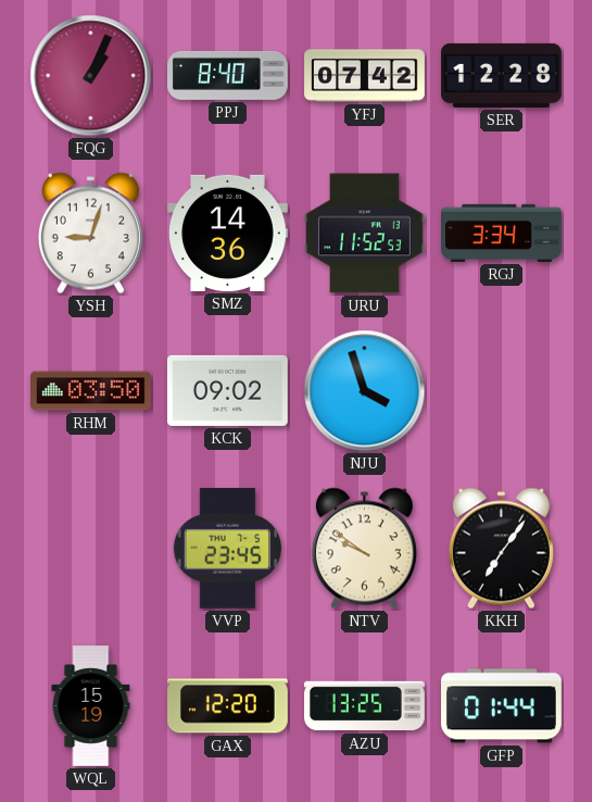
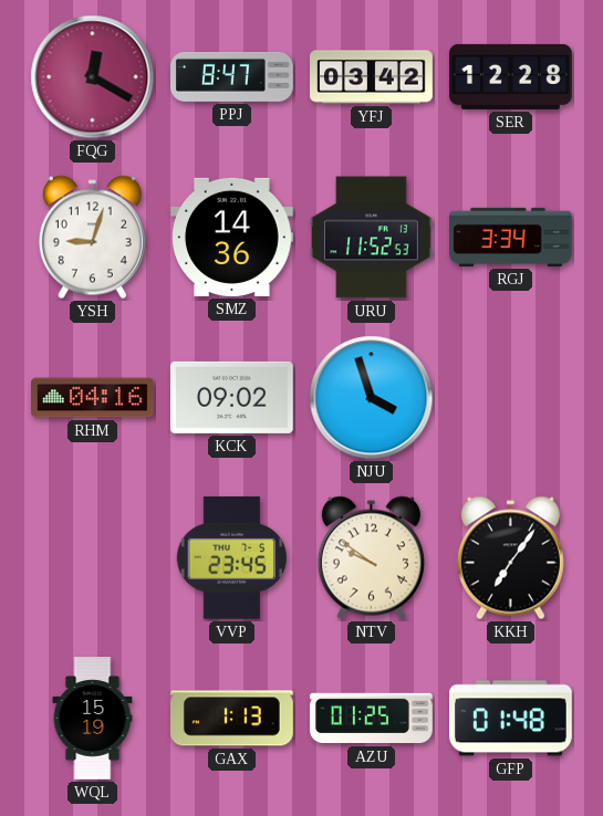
FQG: 1:04 -> 12:20 (93, 77)
PPJ: 8:40 -> 8:47 (232, 76)
YFJ: 07:42 -> 03:42 (372, 77)
RHM: 03:50 -> 04:16 (93, 398)
GAX: 12:20 -> 1:13 (232, 719)
AZU: 13:25 -> 01:25 (372, 719)
GFP: 01:44 -> 01:48 (511, 719)
